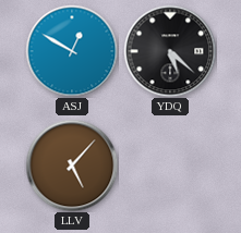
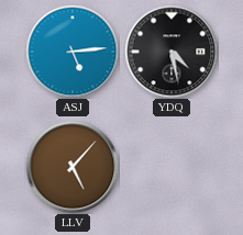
ASJ: 12:50 -> 5:14 (73, 52)
YDQ: 5:22 -> 4:28 (172, 52)
